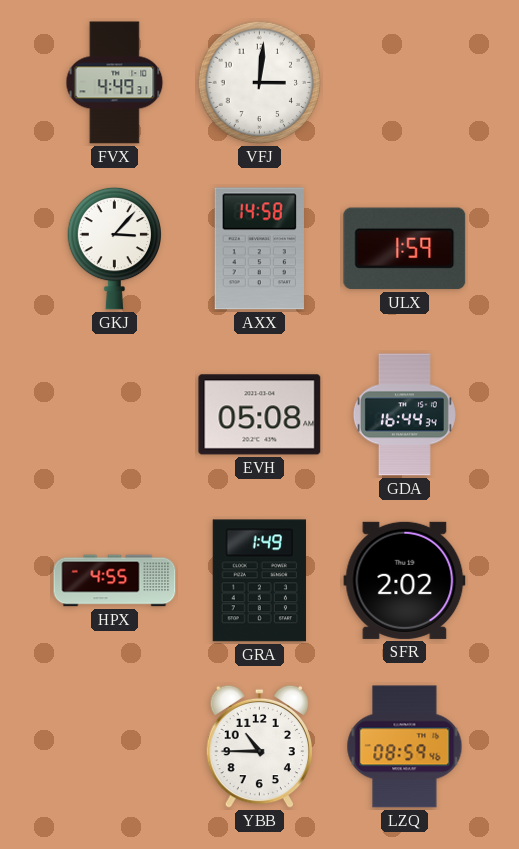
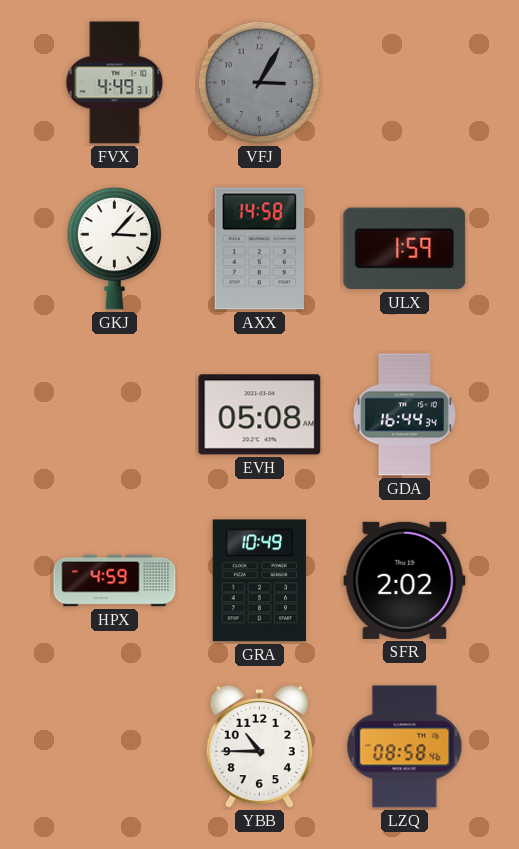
VFJ: 3:01 -> 3:05 (260, 83)
VFJ dial: white -> grey (260, 83)
HPX: 4:55 -> 4:59 (115, 581)
GRA: 1:49 -> 10:49 (259, 581)
LZQ: 08:59 -> 08:58 (405, 747)
